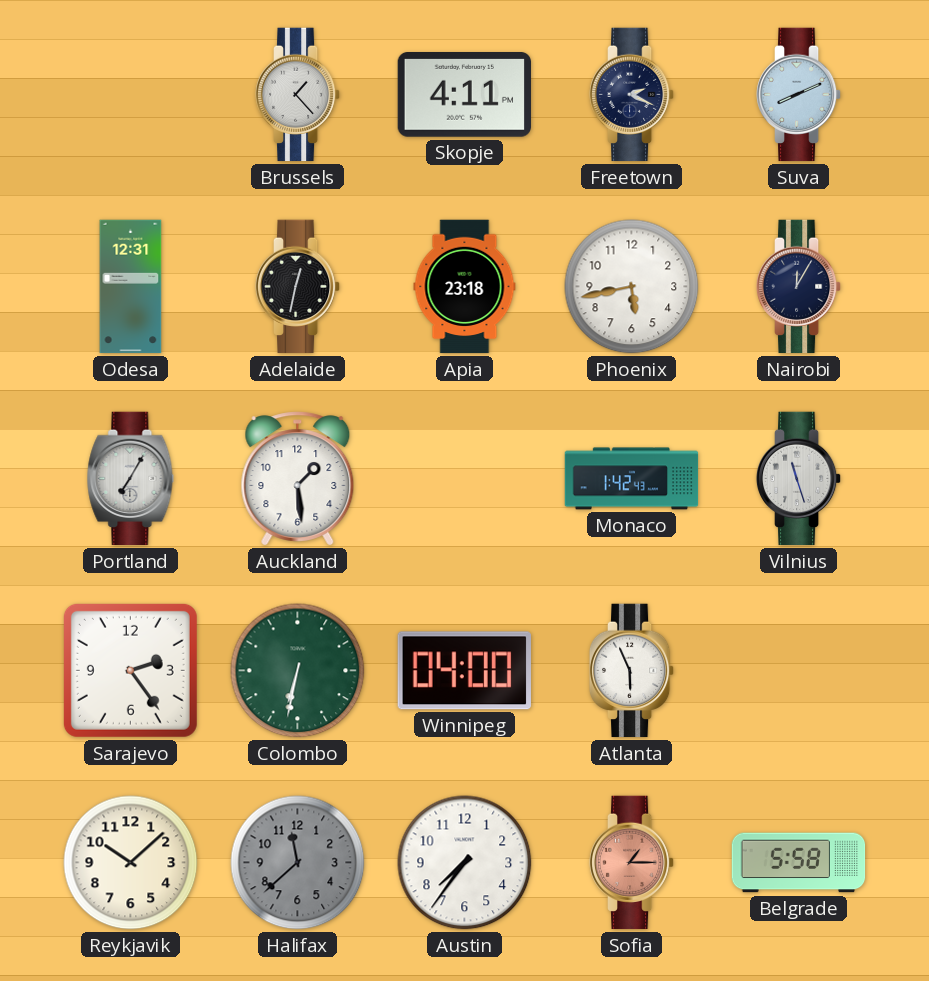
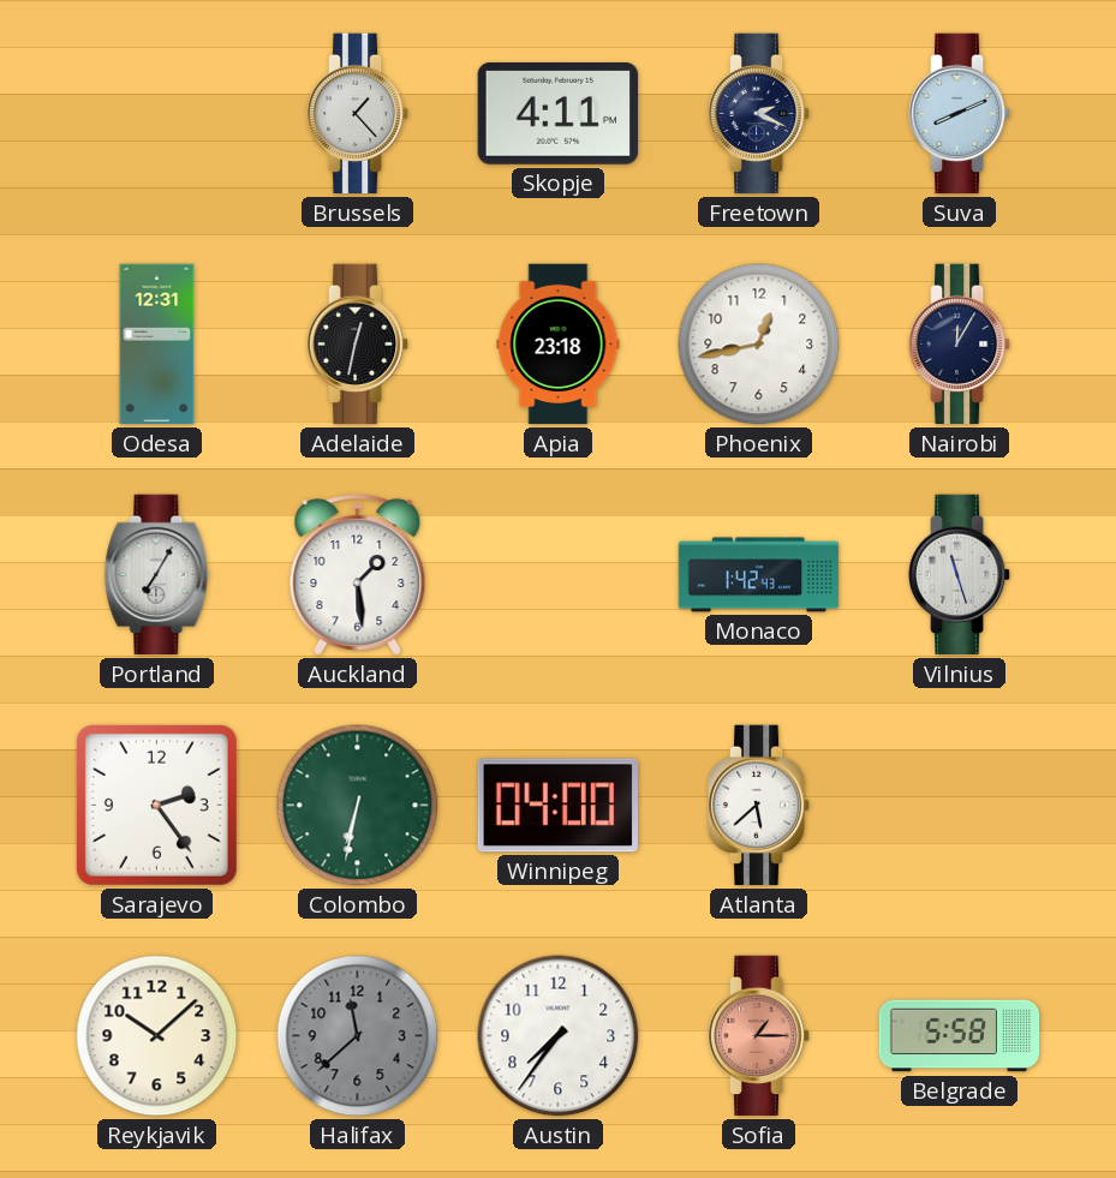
Phoenix: 5:43 -> 12:43 (759, 345)
Atlanta: 5:56 -> 5:38 (759, 806)
